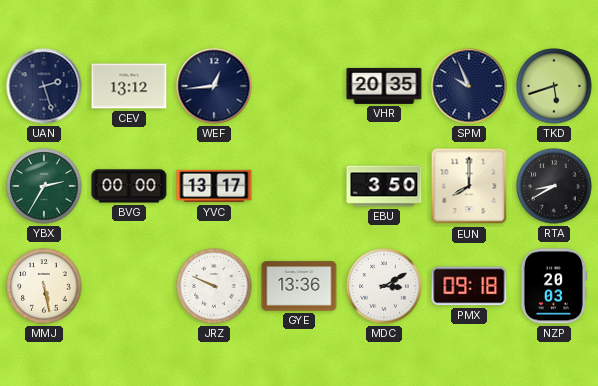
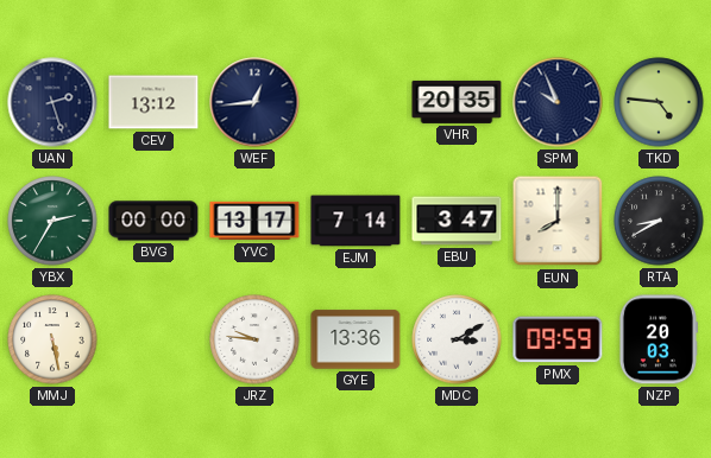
TKD: 5:42 -> 4:46 (659, 102)
EJM: none -> 7:14 (355, 221)
EBU: 3:50 -> 3:47 (457, 221)
JRZ: 9:49 -> 9:46 (254, 339)
PMX: 09:18 -> 09:59 (558, 339)
